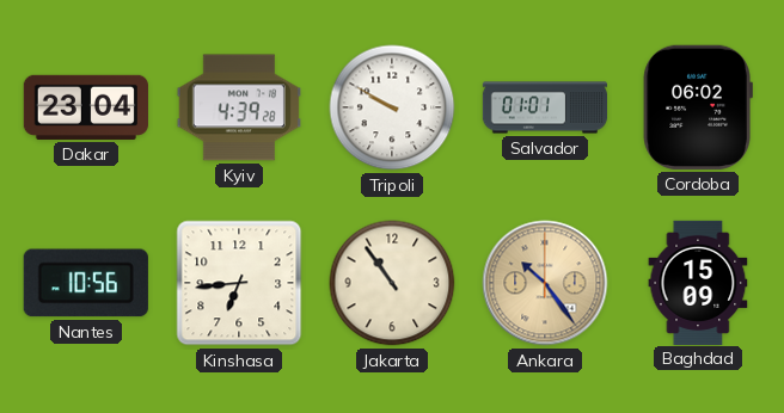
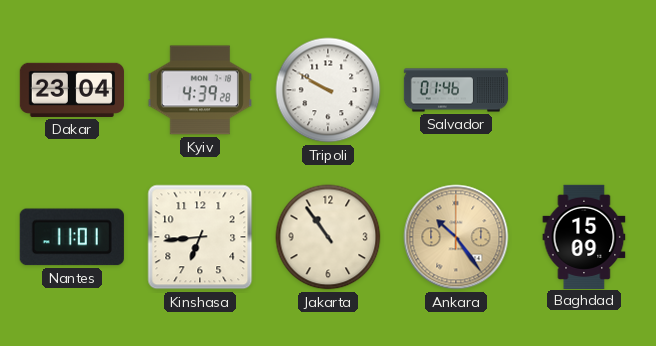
Salvador: 01:01 -> 01:46 (456, 90)
Cordoba: 06:02 -> none (698, 107)
Nantes: 10:56 -> 11:01 (72, 237)
